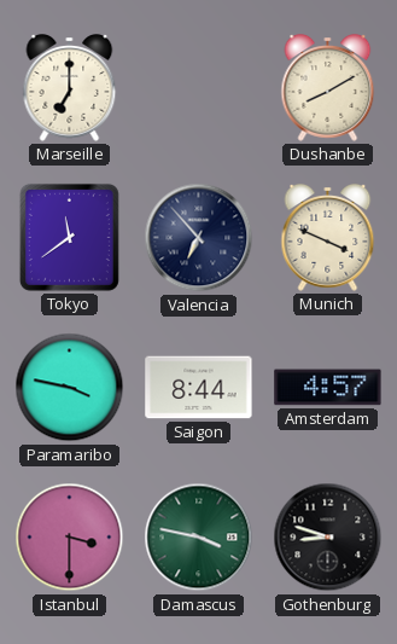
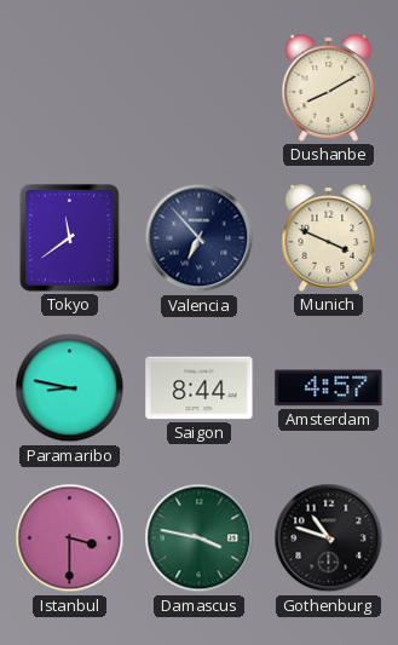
Marseille: 7:00 -> none (70, 88)
Paramaribo: 3:47 -> 8:47 (70, 388)
Gothenburg: 8:48 -> 10:48 (329, 539)
